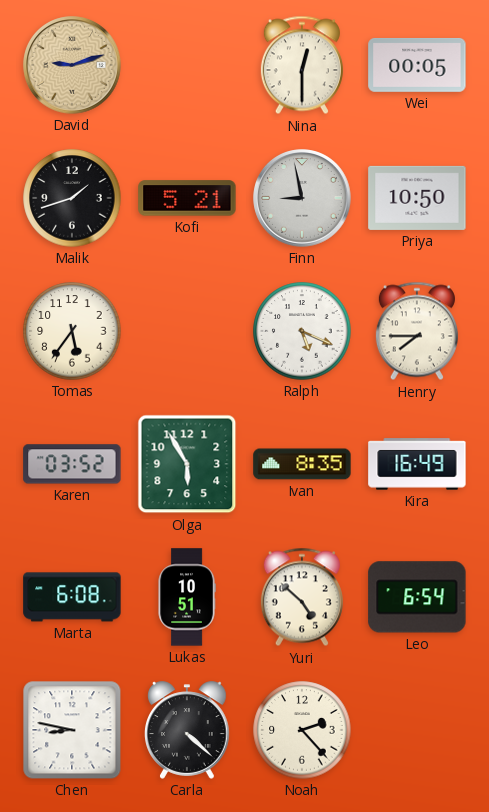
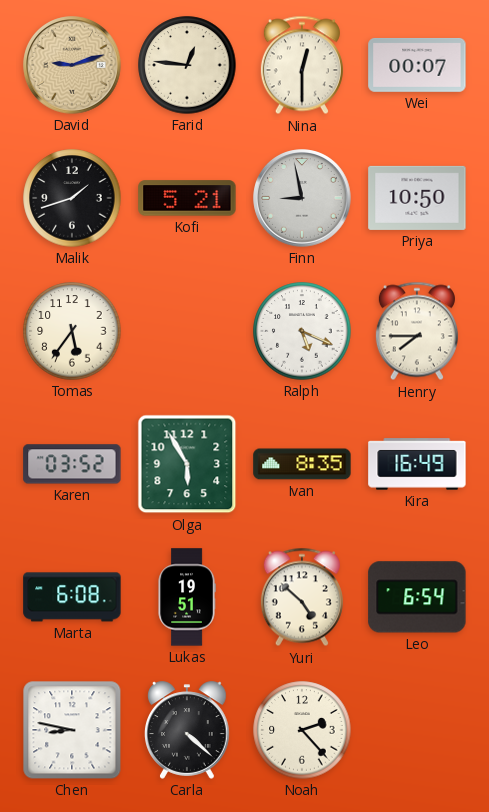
Farid: none -> 12:46 (187, 65)
Wei: 00:05 -> 00:07 (417, 65)
Lukas: 10:51 -> 19:51 (187, 597)
